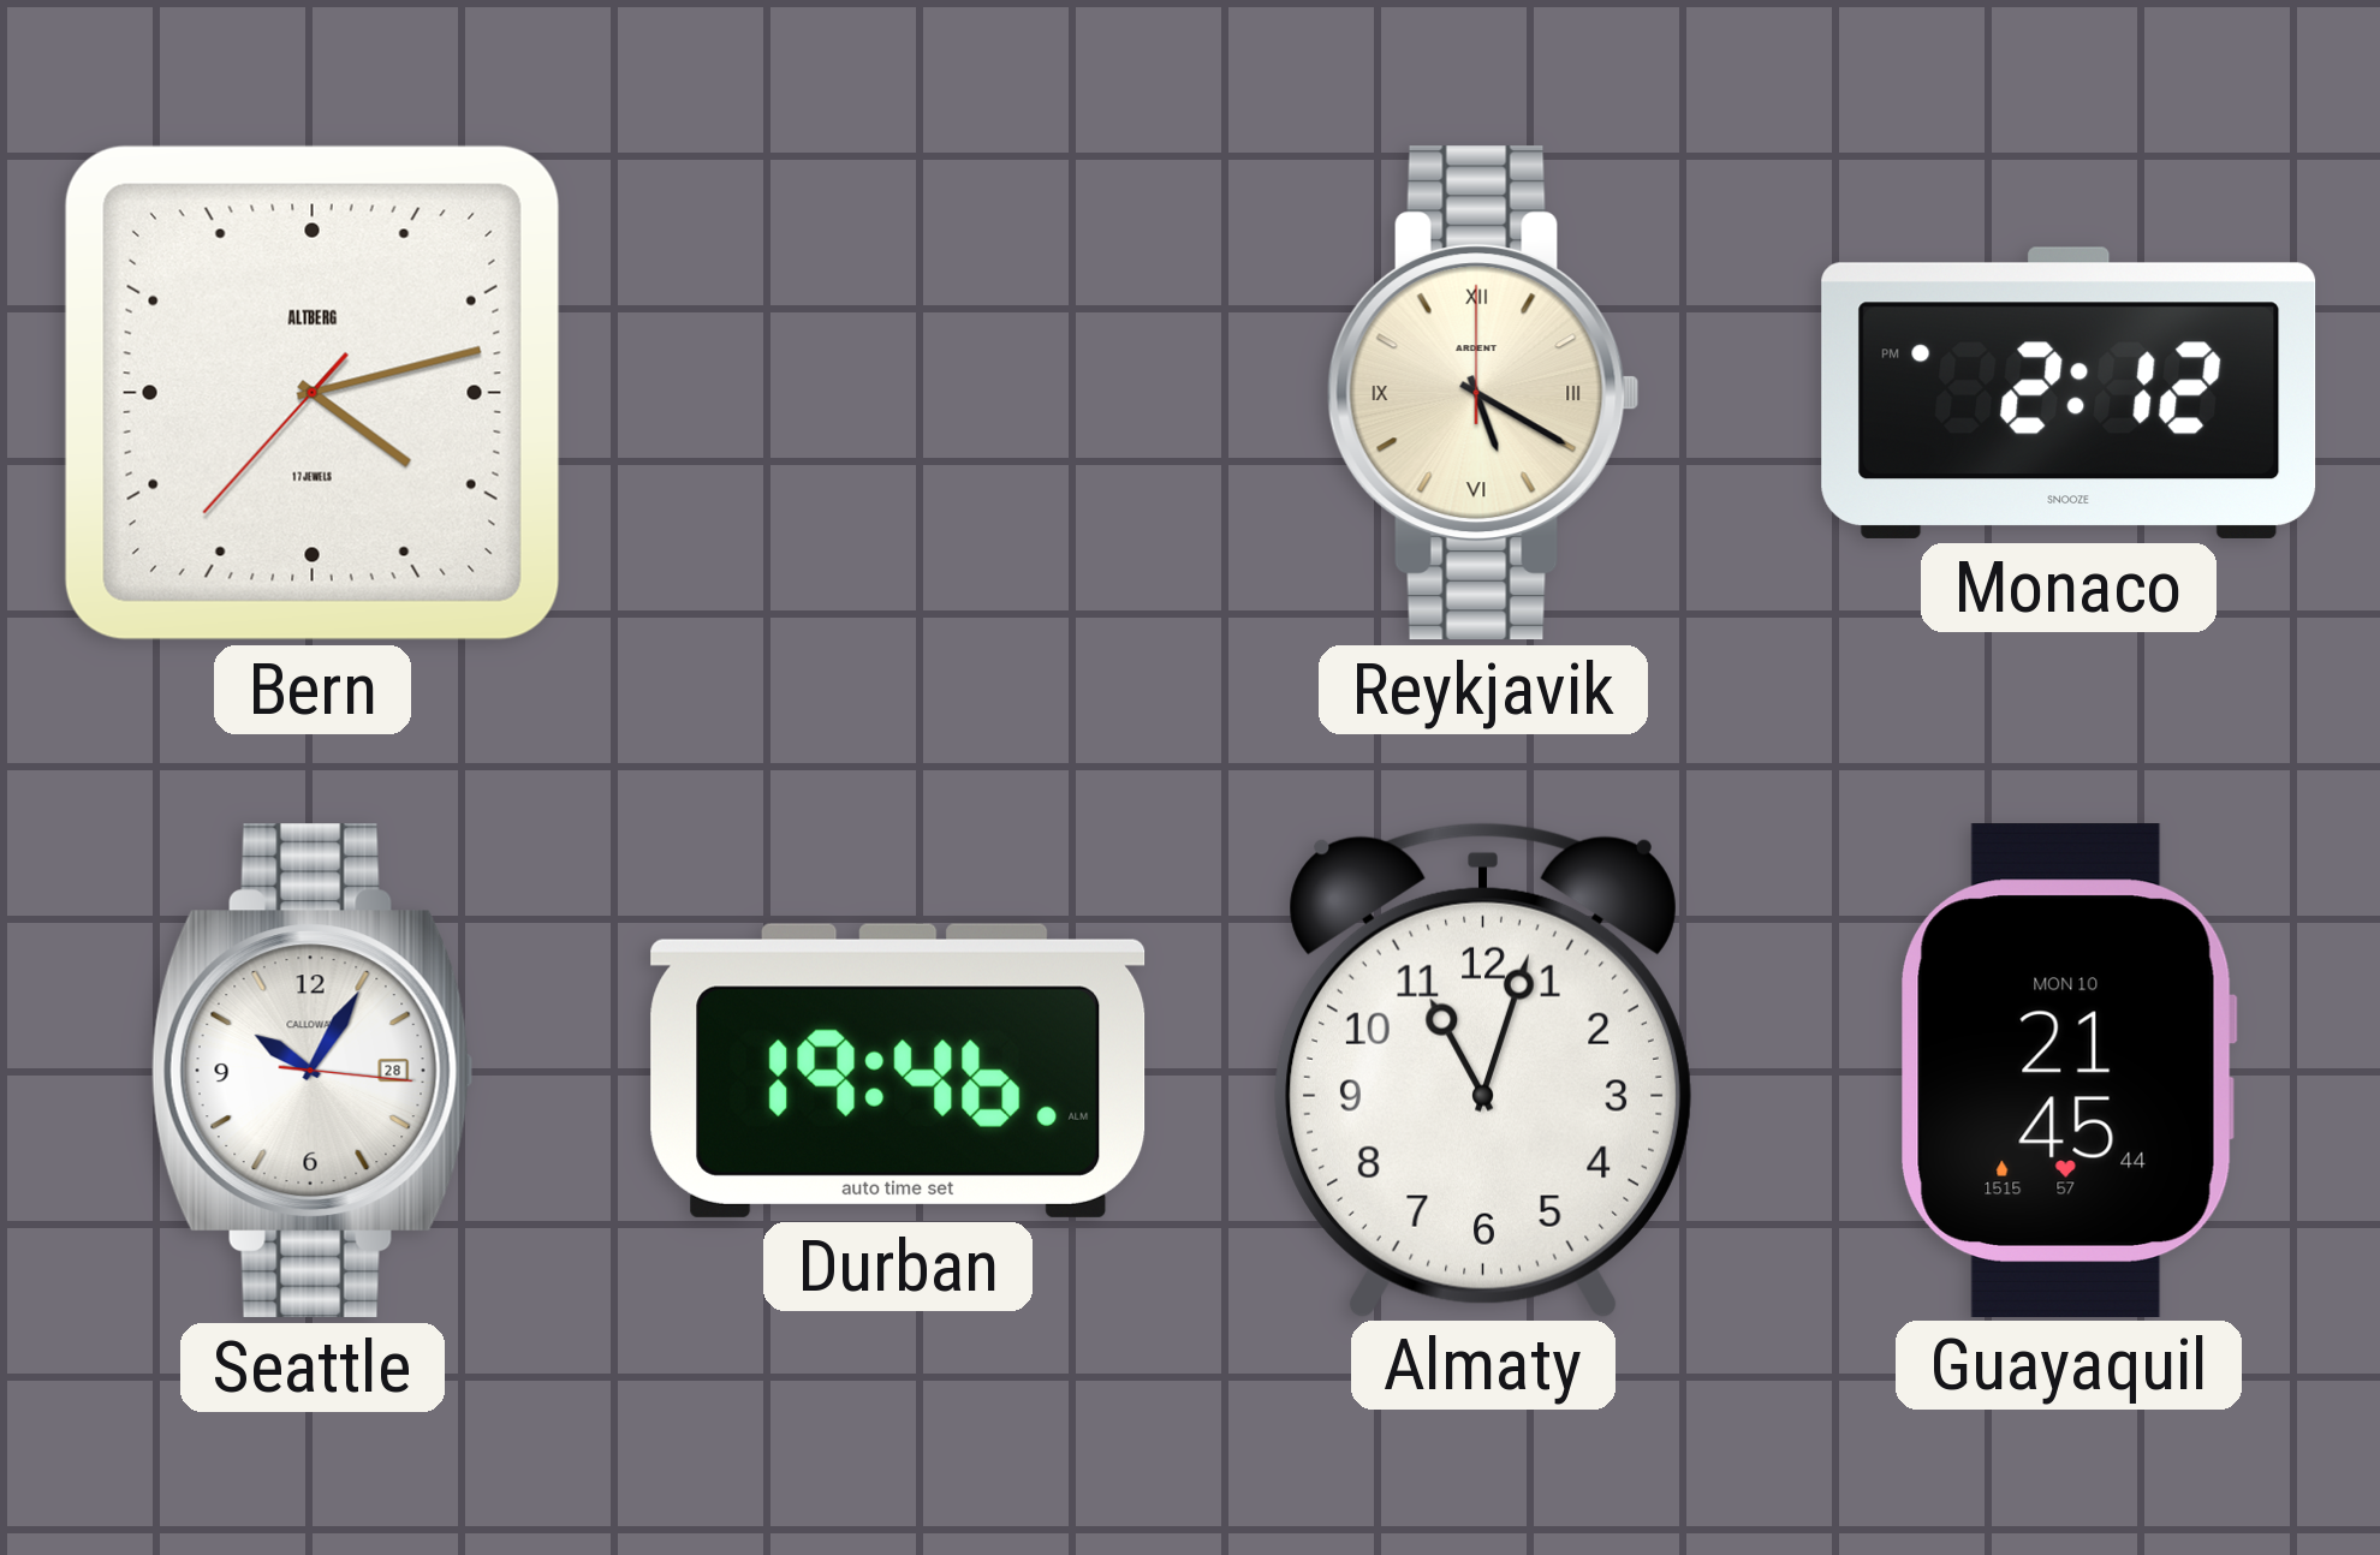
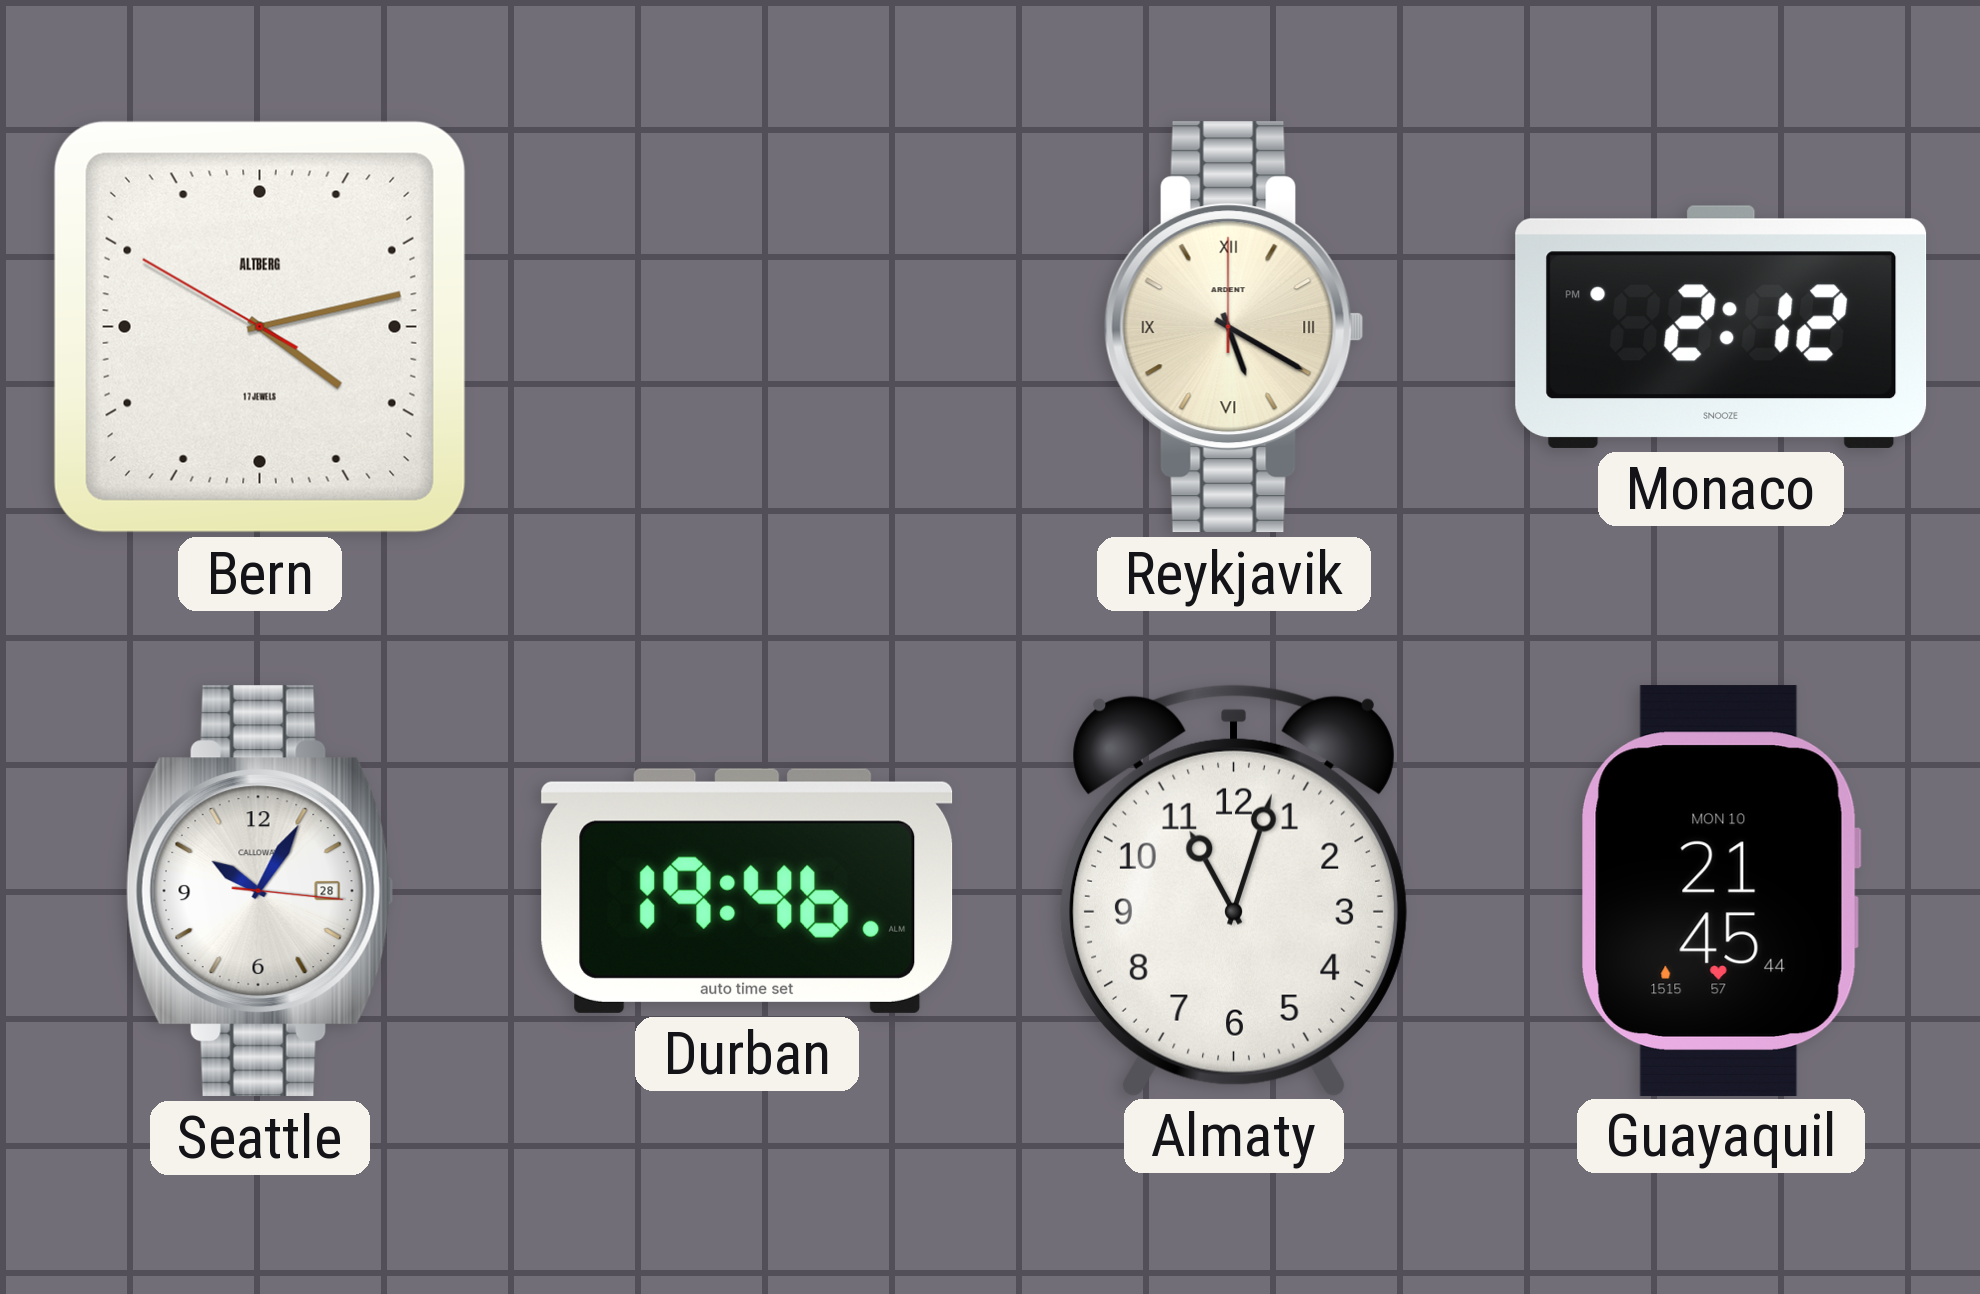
Bern: 4:12:37 -> 4:12:50 (260, 327)
